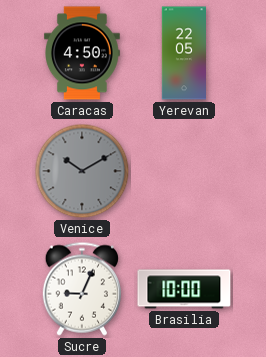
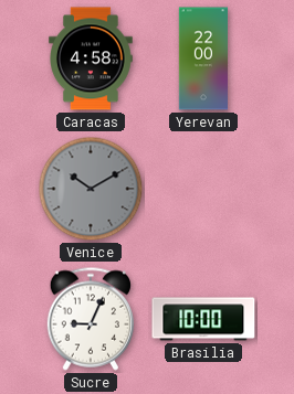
Caracas: 4:50 -> 4:58 (92, 58)
Yerevan: 22:05 -> 22:00 (202, 58)
